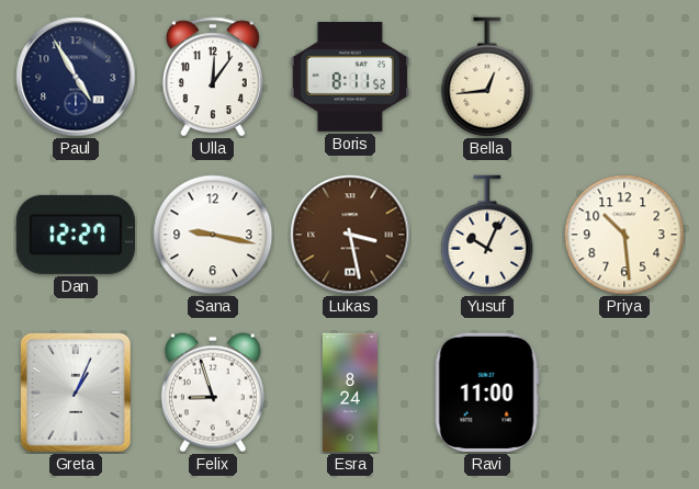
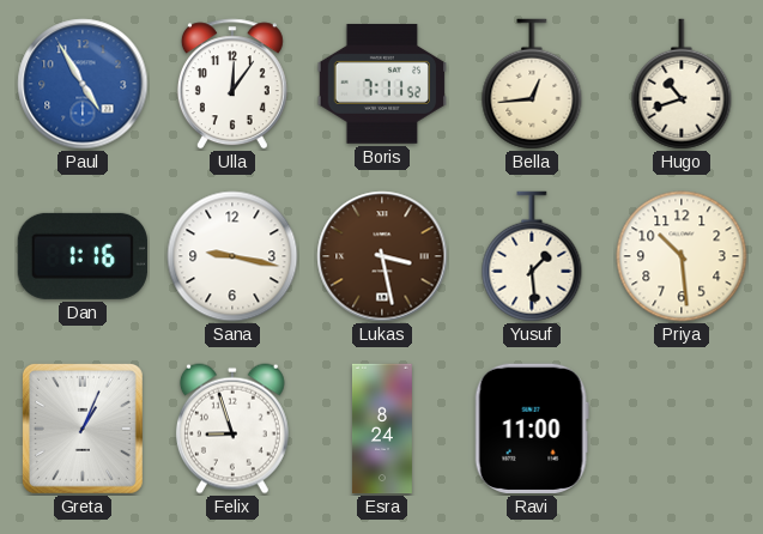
Paul dial: navy -> blue (83, 84)
Boris: 8:11 -> 7:11 (381, 84)
Hugo: none -> 10:42 (682, 84)
Dan: 12:27 -> 1:16 (83, 256)
Yusuf: 10:04 -> 1:29 (532, 256)
